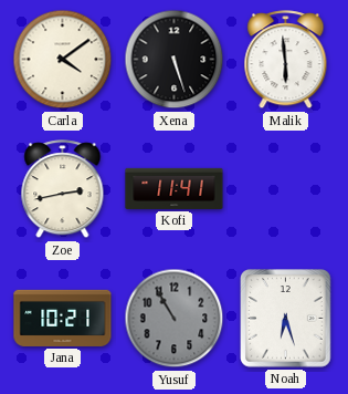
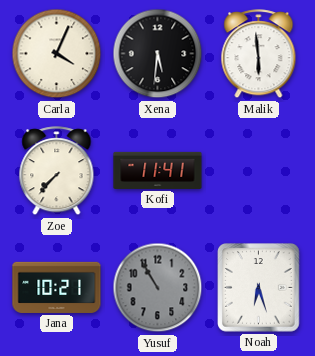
Carla: 4:09 -> 4:04 (57, 54)
Xena: 5:27 -> 5:31 (158, 54)
Zoe: 2:43 -> 7:37 (57, 171)
